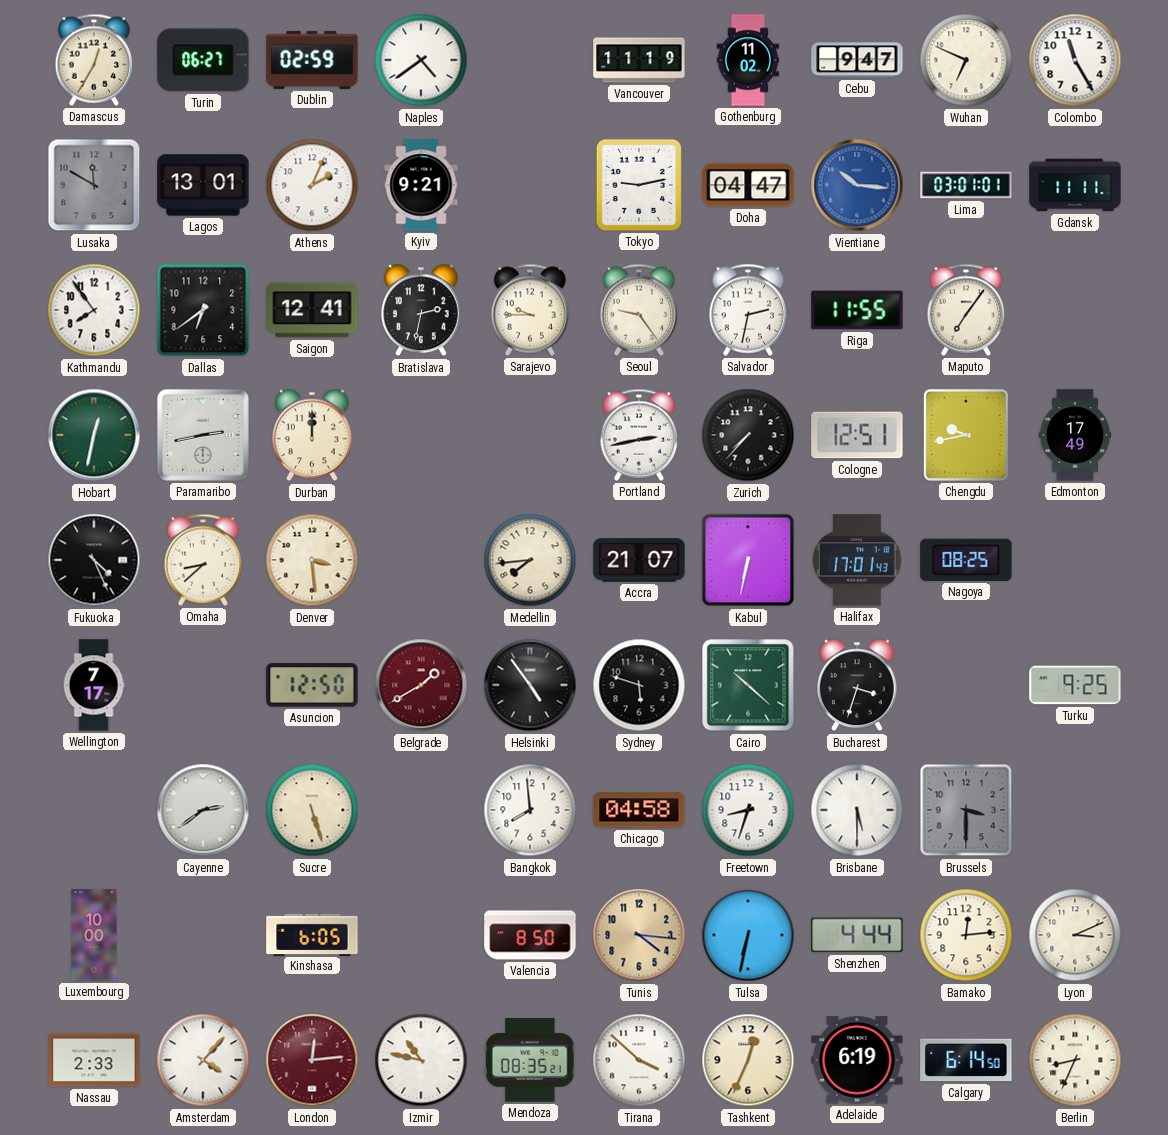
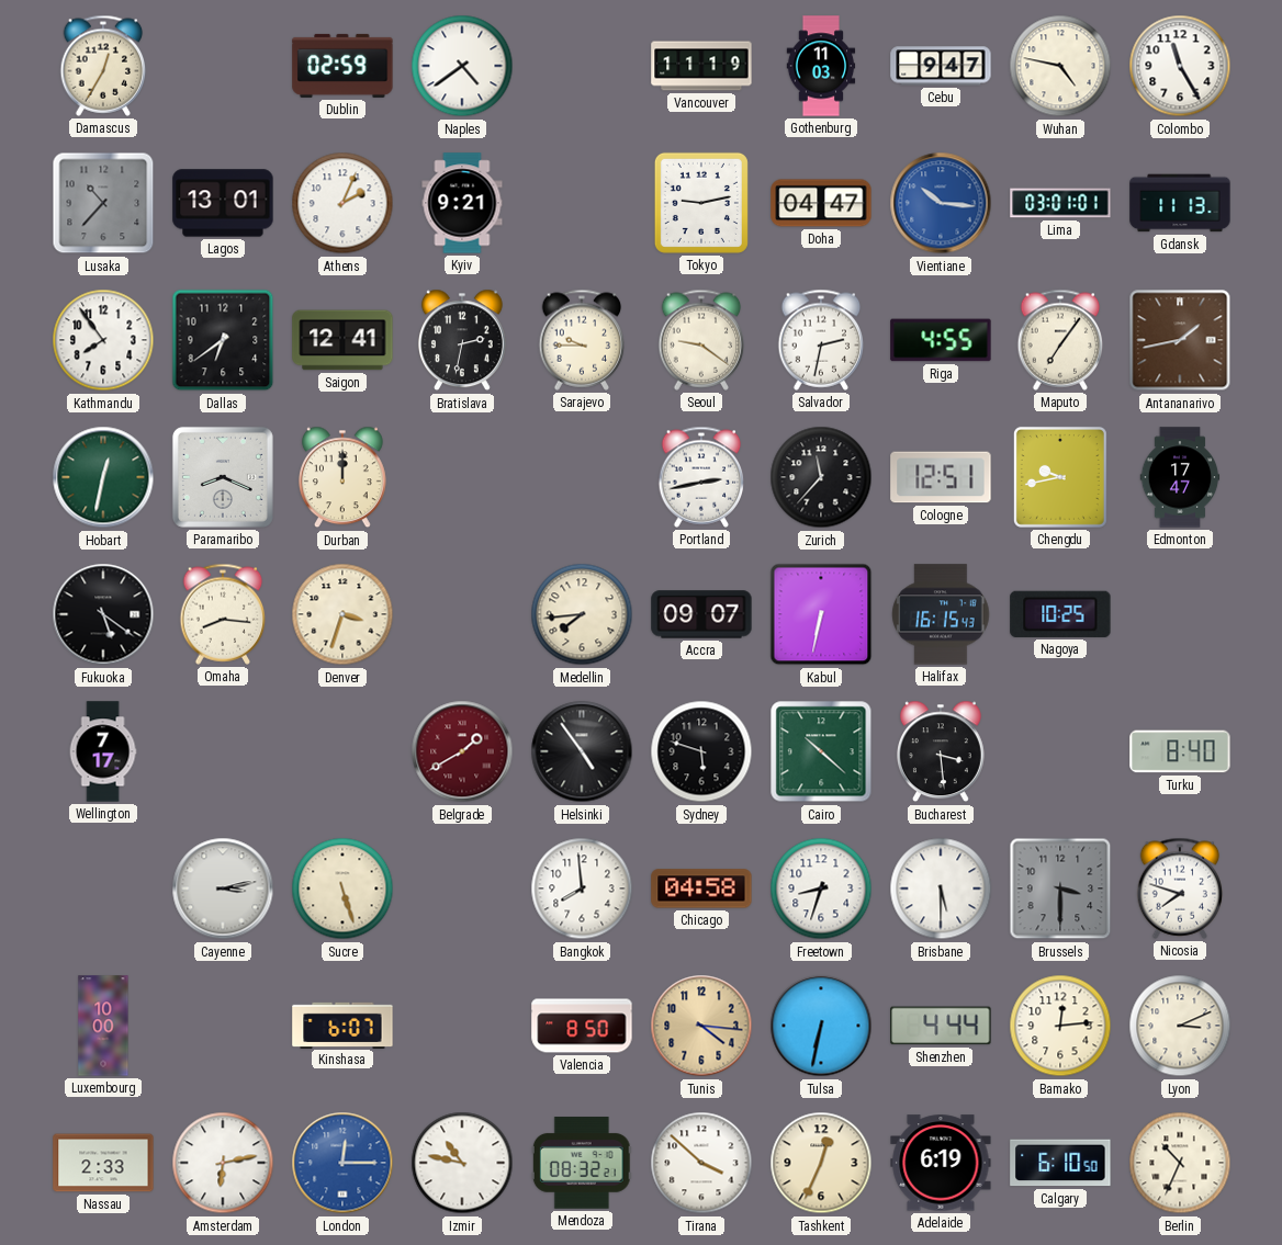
Turin: 06:27 -> none (203, 60)
Gothenburg: 11:02 -> 11:03 (821, 66)
Wuhan: 6:49 -> 4:47 (1060, 66)
Lusaka: 11:50 -> 10:37 (103, 203)
Gdansk: 11:11 -> 11:13 (1180, 203)
Seoul: 9:24 -> 9:21 (701, 340)
Riga: 11:55 -> 4:55 (941, 340)
Antananarivo: none -> 1:43 (1180, 340)
Paramaribo: 2:43 -> 8:19 (223, 477)
Zurich: 7:37 -> 11:37 (821, 477)
Edmonton: 17:49 -> 17:47 (1180, 477)
Fukuoka: 4:26 -> 5:21 (103, 614)
Omaha: 8:38 -> 8:16 (223, 614)
Denver: 3:29 -> 3:33 (342, 614)
Accra: 21:07 -> 09:07 (701, 614)
Halifax: 17:01 -> 16:15 (941, 614)
Nagoya: 08:25 -> 10:25 (1060, 614)
Asuncion: 12:50 -> none (312, 685)
Bucharest: 3:33 -> 3:29 (941, 751)
Turku: 9:25 -> 8:40 (1180, 751)
Cayenne: 2:39 -> 3:13 (223, 889)
Nicosia: none -> 7:48 (1180, 889)
Kinshasa: 6:05 -> 6:07 (342, 1025)
Amsterdam: 4:07 -> 6:13 (223, 1163)
London: 12:14 -> 12:15 (342, 1163)
London dial: burgundy -> blue (342, 1163)
Mendoza: 08:35 -> 08:32 (582, 1163)
Calgary: 6:14 -> 6:10 (1060, 1163)
Berlin: 8:34 -> 10:34 (1180, 1163)
